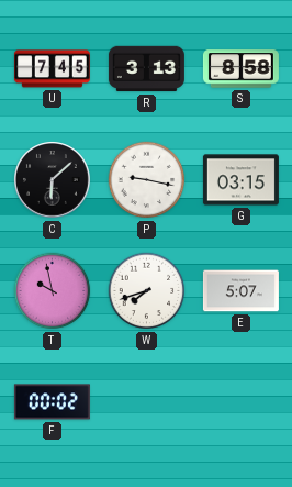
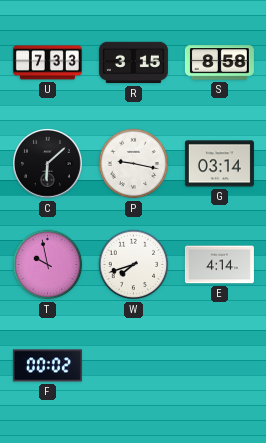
U: 7:45 -> 7:33 (47, 63)
R: 3:13 -> 3:15 (133, 63)
G: 03:15 -> 03:14 (219, 164)
E: 5:07 -> 4:14 (219, 265)
